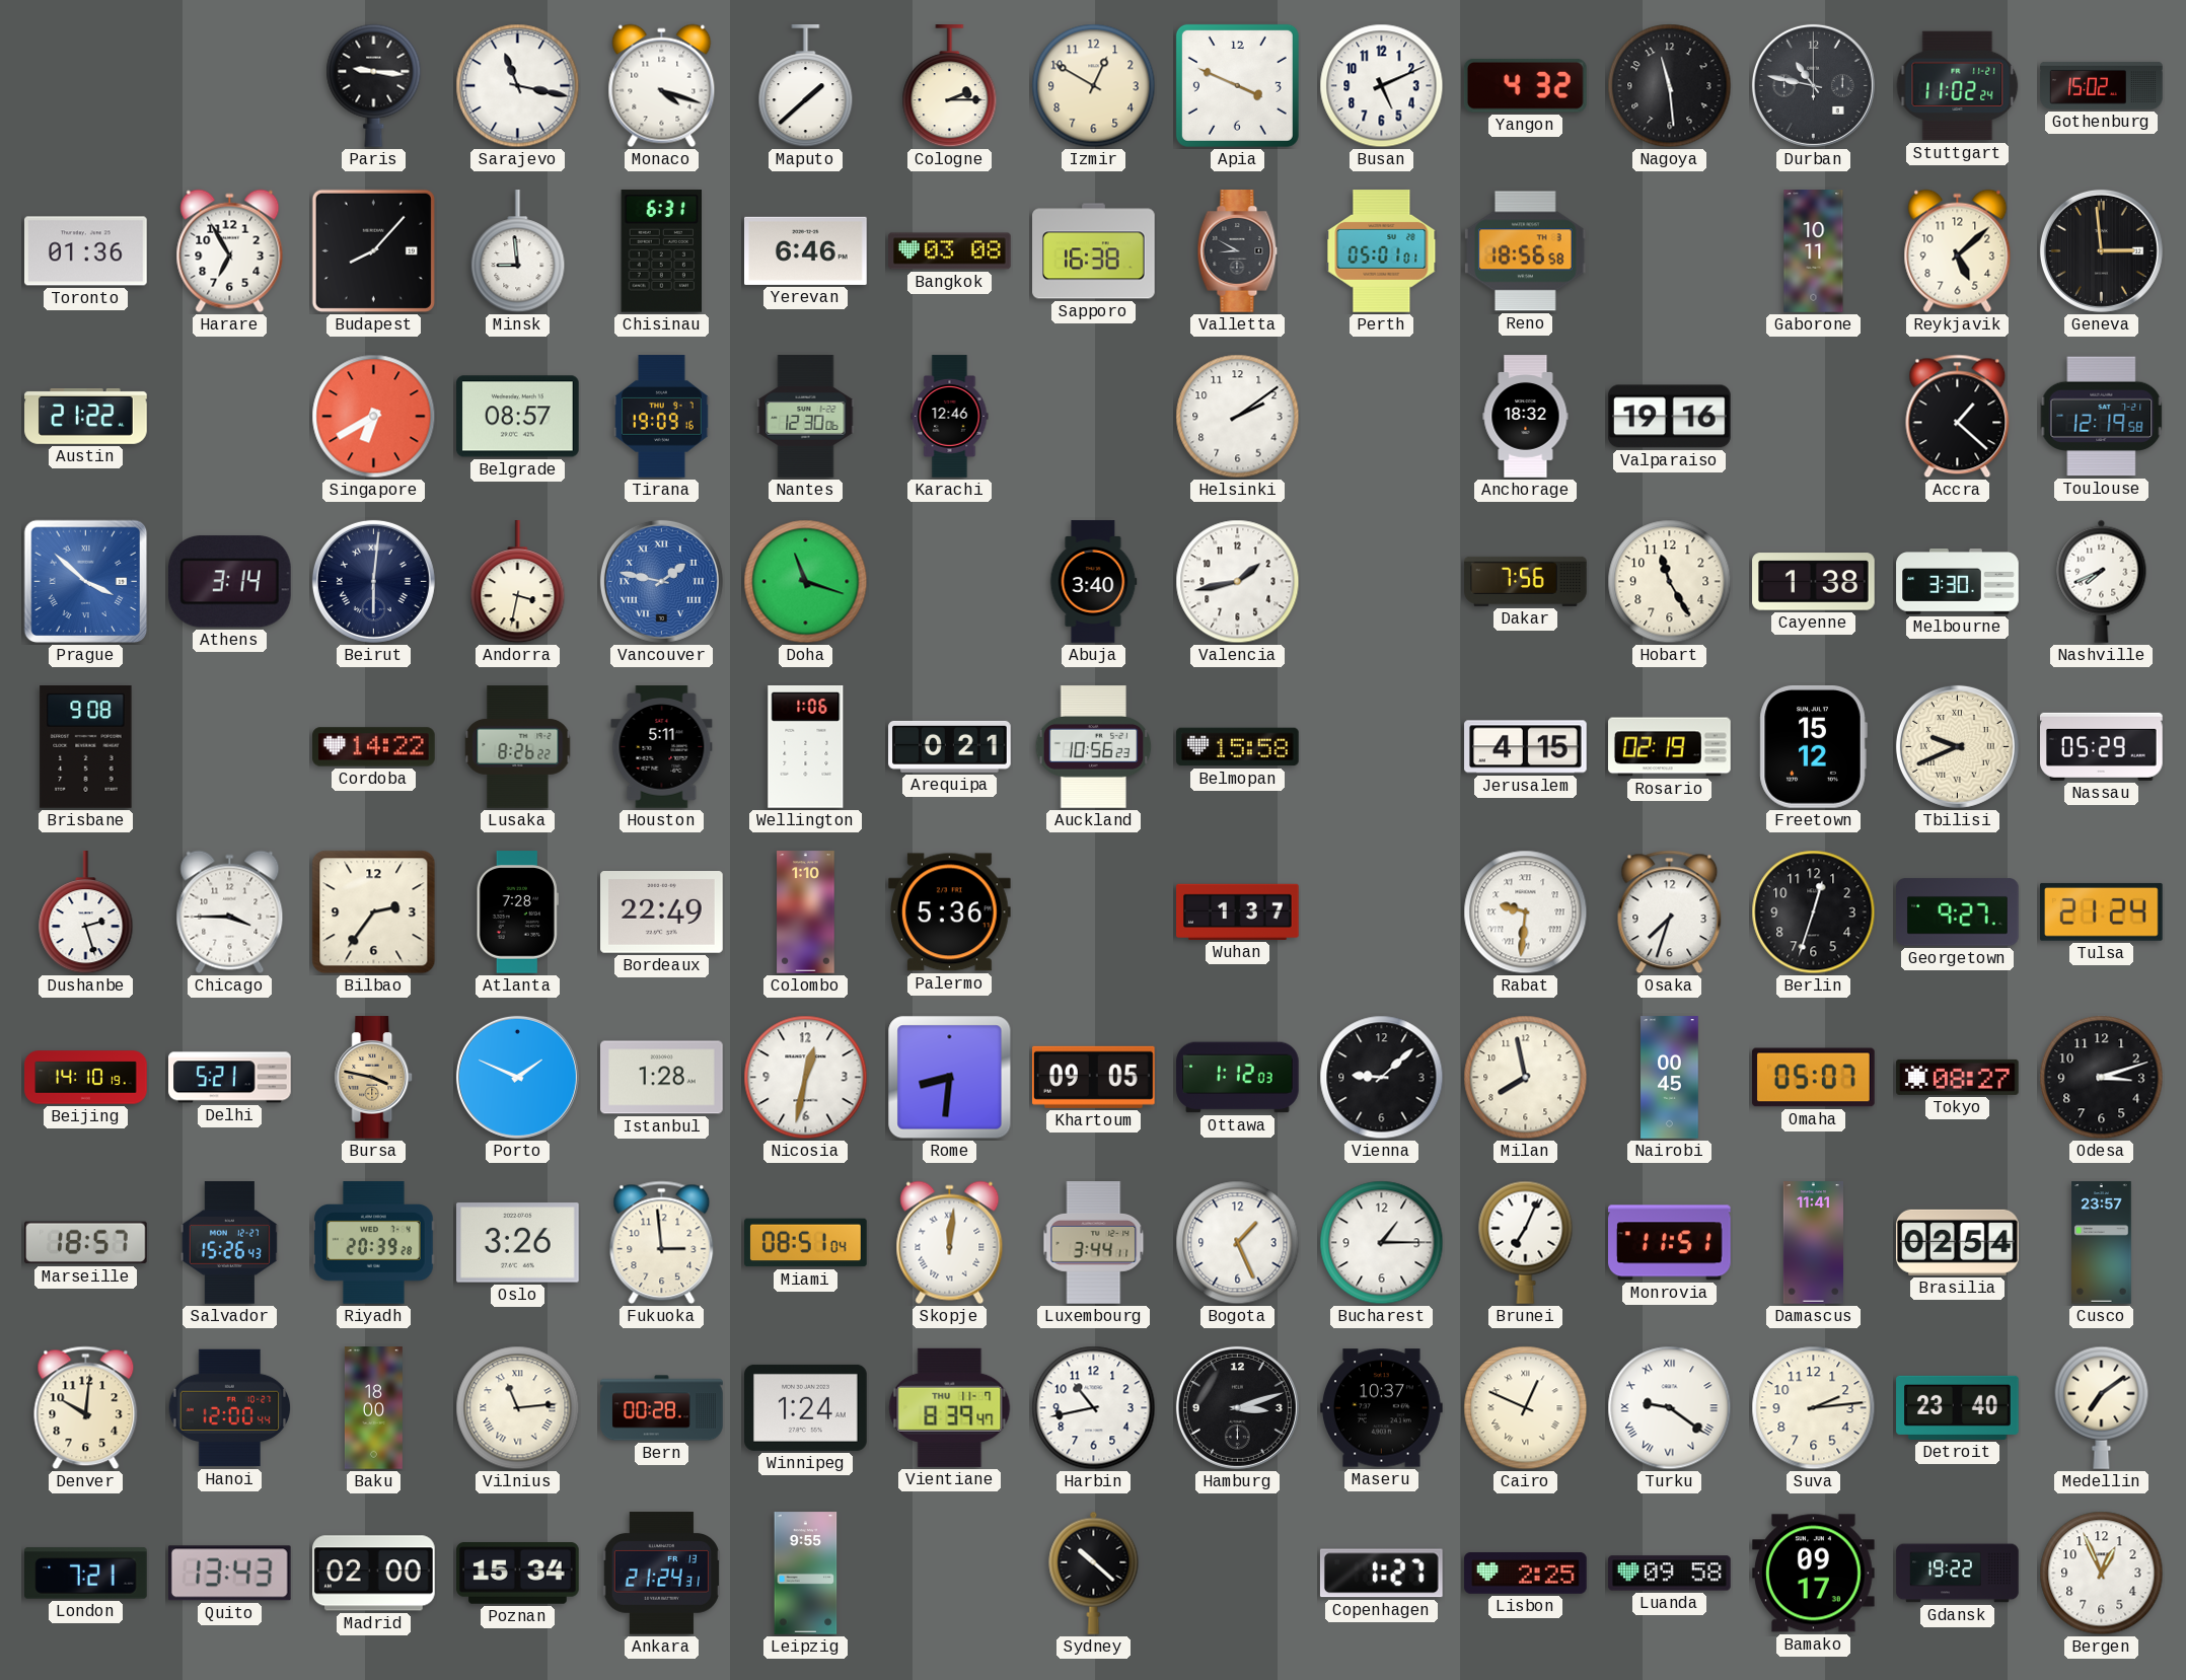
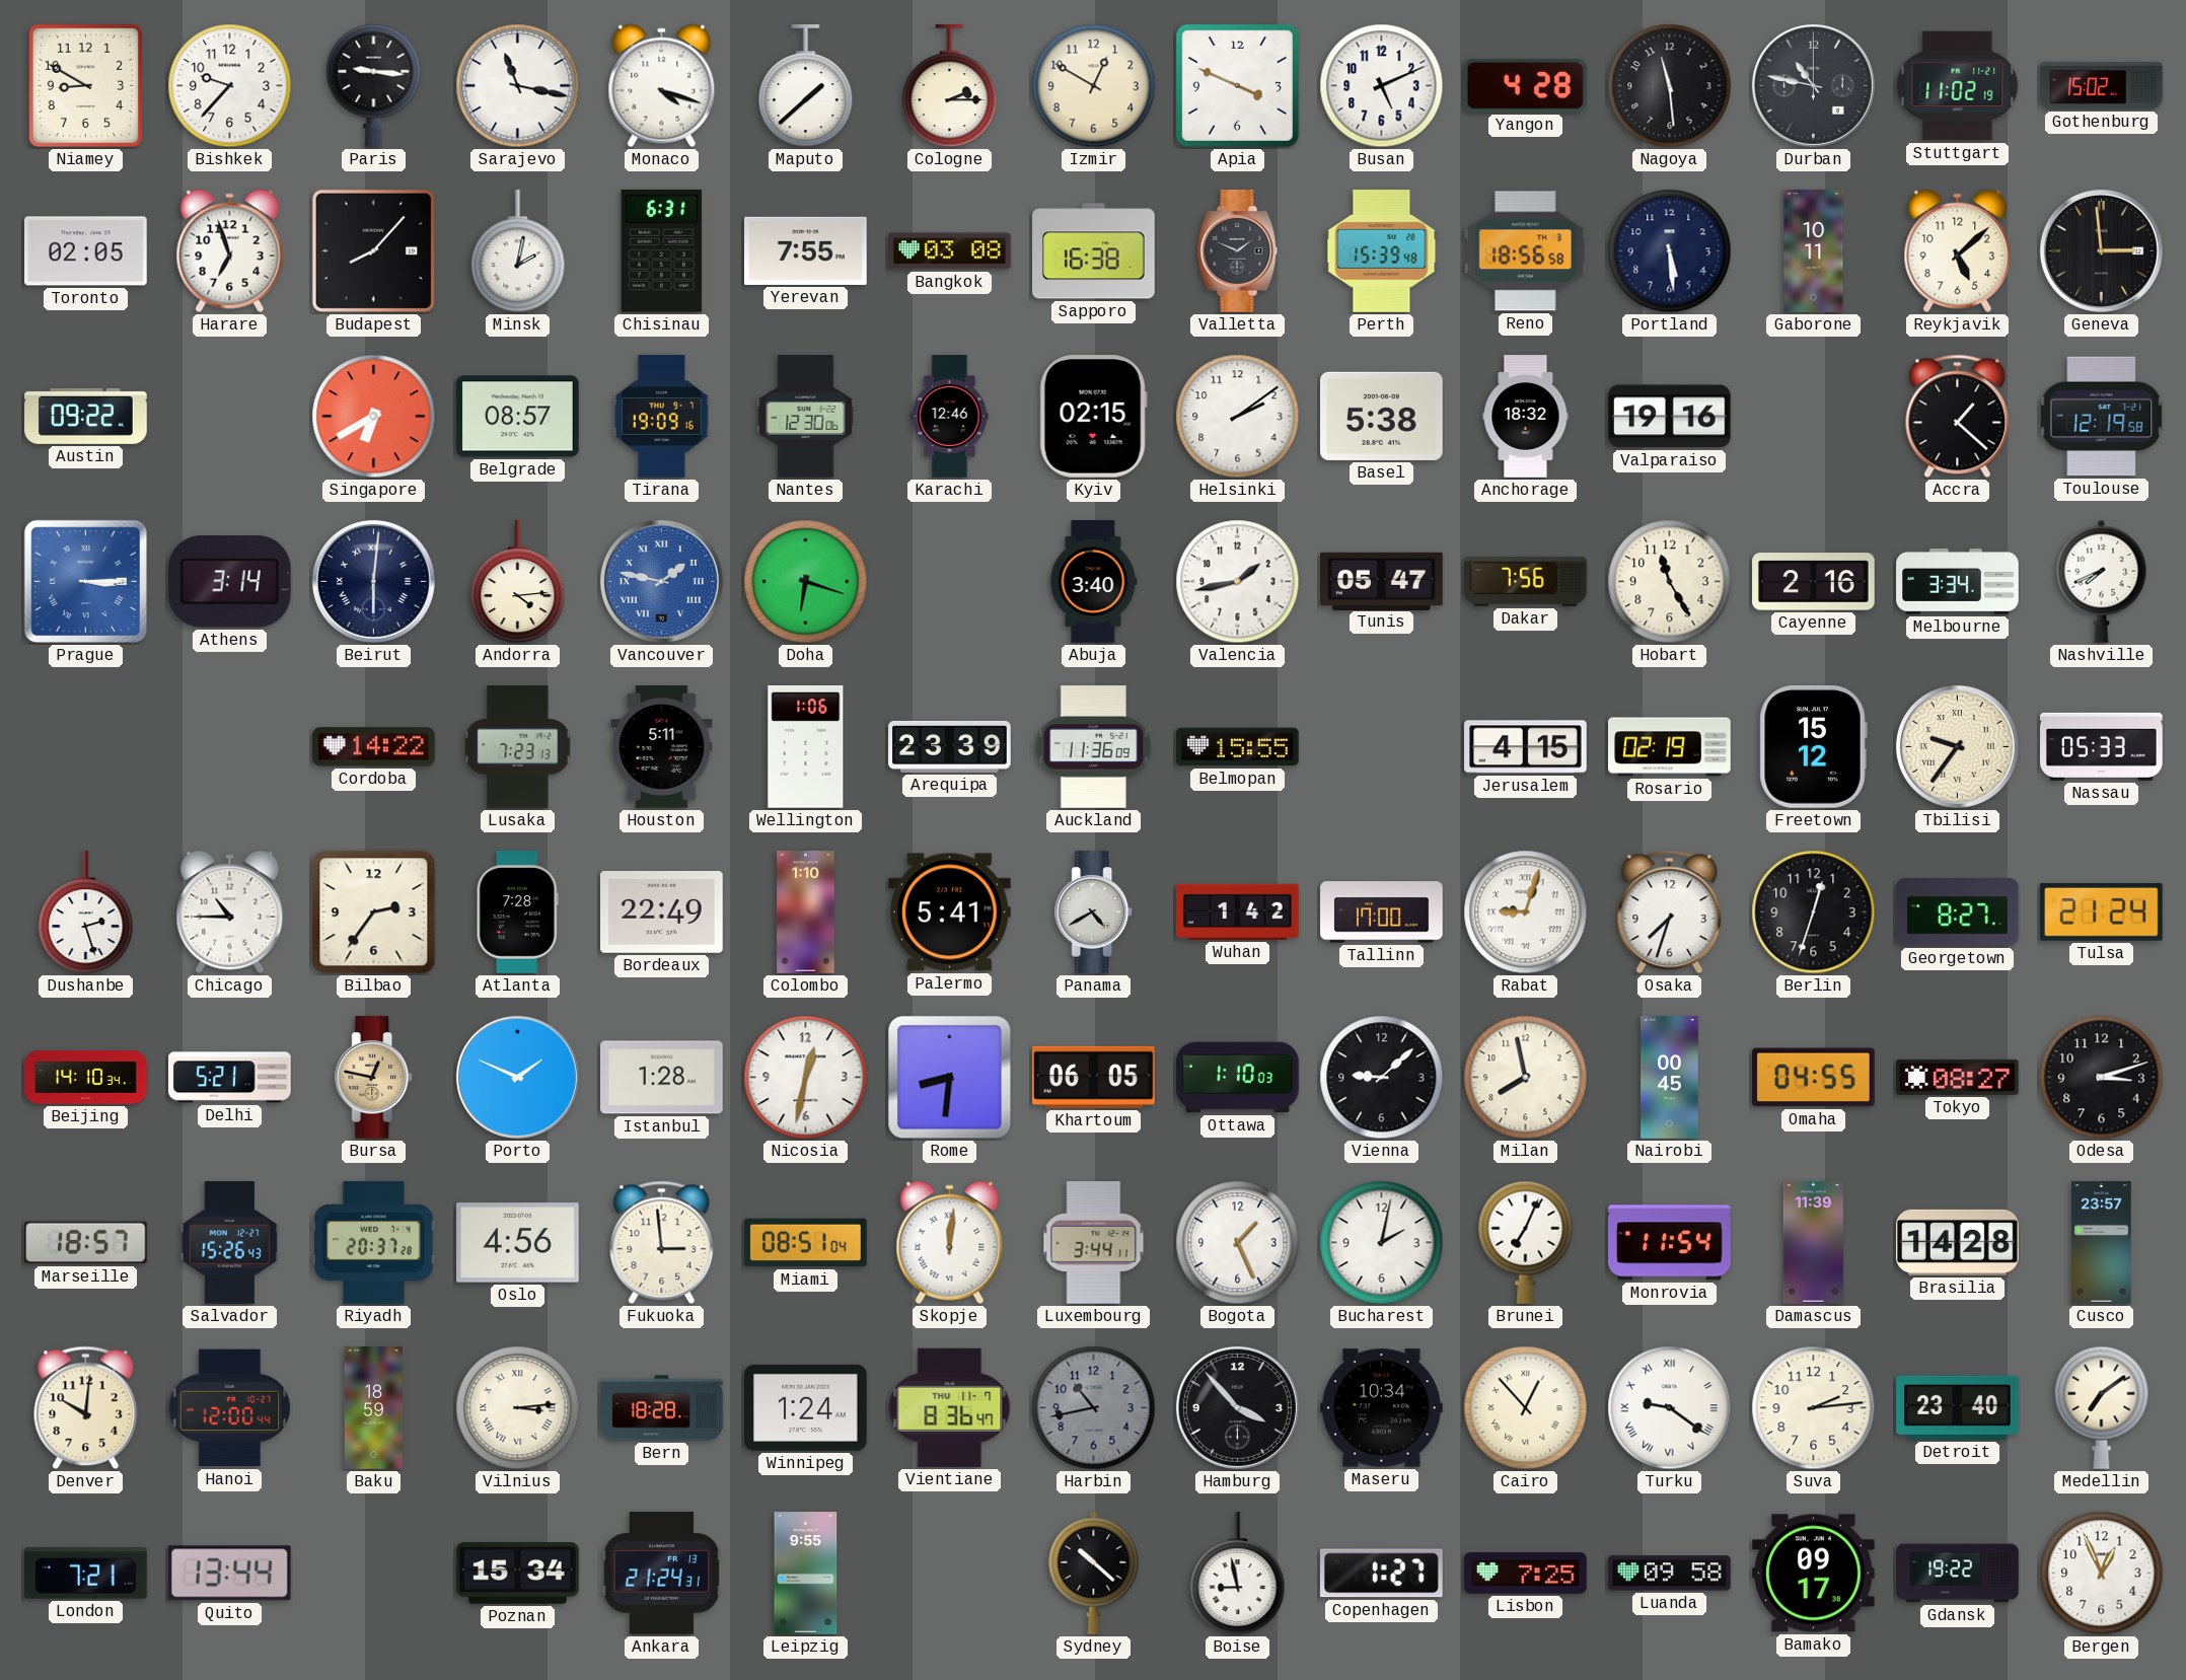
Niamey: none -> 8:50 (85, 85)
Bishkek: none -> 9:37 (230, 86)
Yangon: 4:32 -> 4:28 (1525, 86)
Stuttgart: 11:02:24 -> 11:02:19 (1958, 86)
Toronto: 01:36 -> 02:05 (86, 251)
Harare: 6:55 -> 6:57 (230, 251)
Minsk: 8:59 -> 2:02 (518, 251)
Yerevan: 6:46 -> 7:55 (806, 250)
Valletta: 8:50 -> 1:49 (1238, 251)
Perth: 05:01 -> 15:39 (1382, 251)
Portland: none -> 5:29 (1670, 251)
Austin: 21:22 -> 09:22 (86, 416)
Kyiv: none -> 02:15 (1093, 417)
Basel: none -> 5:38 (1382, 416)
Prague: 3:52 -> 3:15 (86, 582)
Andorra: 3:32 -> 4:14 (518, 582)
Doha: 11:18 -> 6:18 (806, 582)
Tunis: none -> 05:47 (1382, 581)
Cayenne: 1:38 -> 2:16 (1814, 582)
Melbourne: 3:30 -> 3:34 (1958, 582)
Brisbane: 9:08 -> none (86, 747)
Lusaka: 8:26 -> 7:23 (518, 747)
Arequipa: 0:21 -> 23:39 (950, 746)
Auckland: 10:56 -> 11:36 (1094, 747)
Belmopan: 15:58 -> 15:55 (1238, 747)
Tbilisi: 9:41 -> 9:36 (1957, 746)
Nassau: 05:29 -> 05:33 (2102, 746)
Chicago: 3:45 -> 10:45 (230, 912)
Palermo: 5:36 -> 5:41 (950, 912)
Panama: none -> 4:40 (1094, 912)
Wuhan: 1:37 -> 1:42 (1238, 911)
Tallinn: none -> 17:00 (1382, 912)
Rabat: 9:31 -> 9:03 (1526, 912)
Georgetown: 9:27 -> 8:27 (1958, 912)
Beijing: 14:10:19 -> 14:10:34 (86, 1078)
Bursa: 3:47 -> 12:47 (374, 1078)
Khartoum: 09:05 -> 06:05 (1094, 1077)
Ottawa: 1:12 -> 1:10 (1238, 1078)
Omaha: 05:07 -> 04:55 (1814, 1078)
Riyadh: 20:39 -> 20:37 (374, 1243)
Oslo: 3:26 -> 4:56 (518, 1243)
Bucharest: 1:15 -> 2:02 (1382, 1243)
Monrovia: 11:51 -> 11:54 (1670, 1243)
Damascus: 11:41 -> 11:39 (1813, 1243)
Brasilia: 02:54 -> 14:28 (1958, 1242)
Baku: 18:00 -> 18:59 (373, 1408)
Vilnius: 11:14 -> 3:14 (518, 1408)
Bern: 00:28 -> 18:28 (662, 1408)
Vientiane: 8:39 -> 8:36 (950, 1407)
Harbin dial: white -> grey (1094, 1408)
Hamburg: 3:12 -> 3:53 (1237, 1407)
Maseru: 10:37 -> 10:34 (1382, 1408)
Cairo: 12:49 -> 12:53 (1526, 1408)
Quito: 13:43 -> 13:44 (229, 1574)
Madrid: 02:00 -> none (374, 1574)
Boise: none -> 8:58 (1238, 1574)
Lisbon: 2:25 -> 7:25 (1526, 1574)
